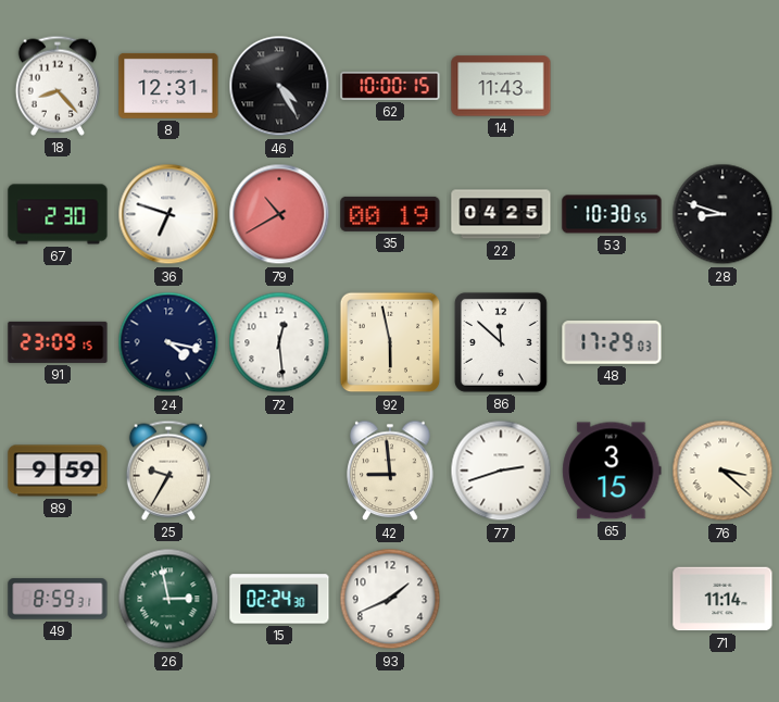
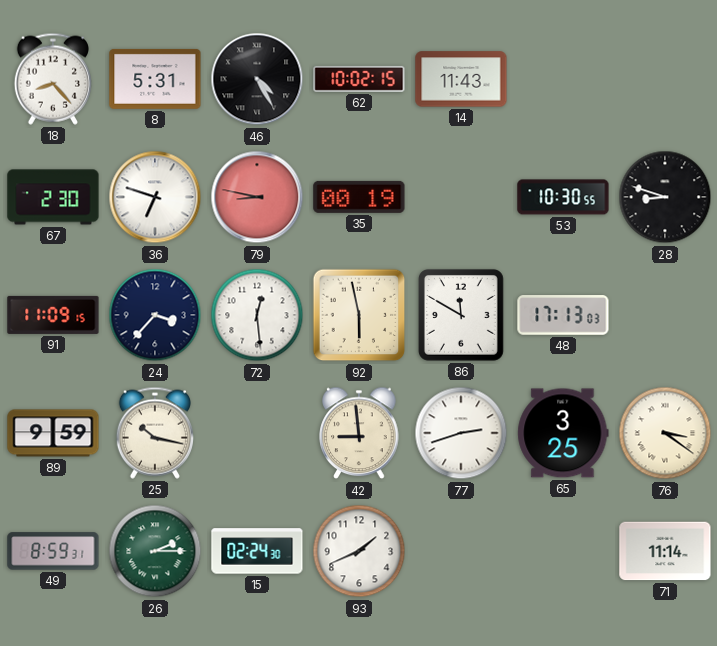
8: 12:31 -> 5:31 (155, 79)
62: 10:00 -> 10:02 (359, 79)
79: 10:40 -> 8:47 (257, 197)
22: 04:25 -> none (501, 214)
91: 23:09 -> 11:09 (53, 315)
24: 4:17 -> 3:37 (155, 315)
86: 11:52 -> 11:50 (461, 315)
48: 17:29 -> 17:13 (563, 315)
25: 9:35 -> 10:17 (155, 433)
65: 3:15 -> 3:25 (563, 433)
76: 3:22 -> 3:21 (665, 433)
26: 2:58 -> 2:15 (155, 551)
